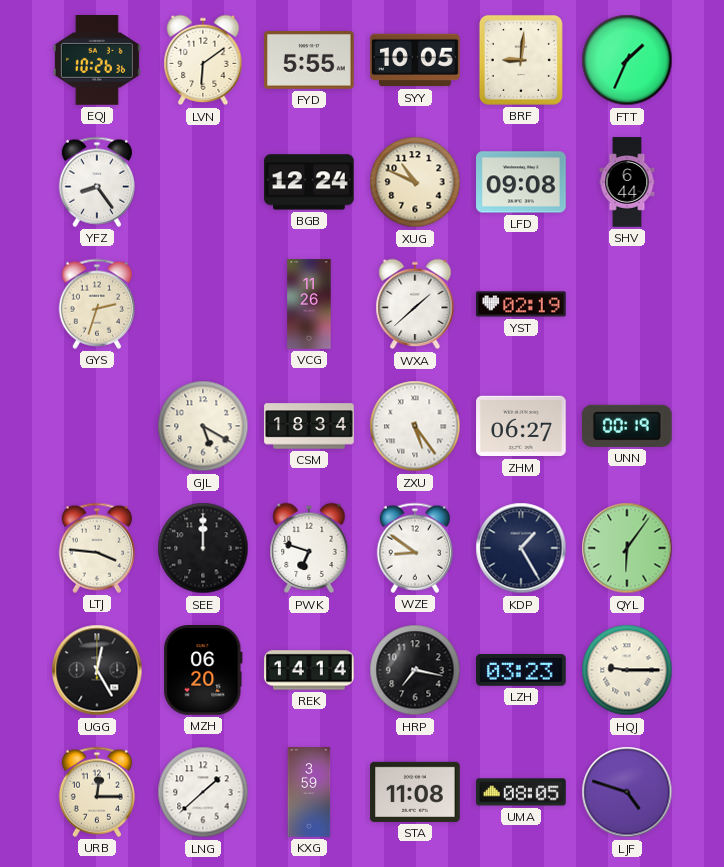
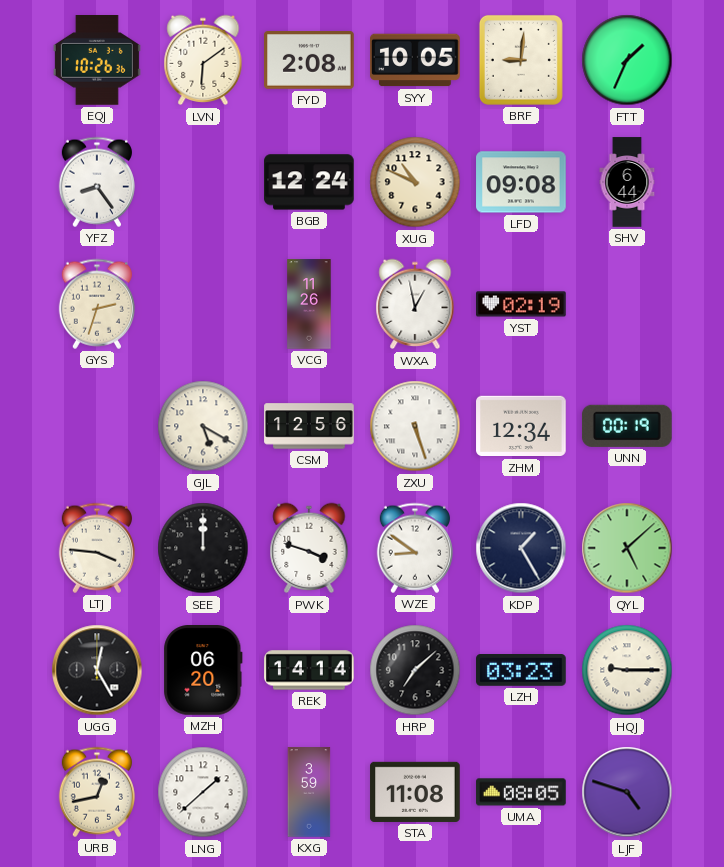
FYD: 5:55 -> 2:08 (309, 61)
WXA: 1:38 -> 12:58 (415, 304)
CSM: 18:34 -> 12:56 (309, 426)
ZXU: 5:24 -> 5:27 (415, 426)
ZHM: 06:27 -> 12:34 (521, 426)
PWK: 6:48 -> 3:48 (309, 548)
QYL: 6:06 -> 5:08 (627, 548)
HRP: 7:17 -> 7:08 (415, 670)
URB: 12:15 -> 12:43 (97, 792)
